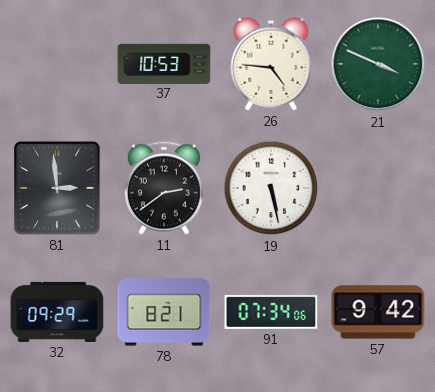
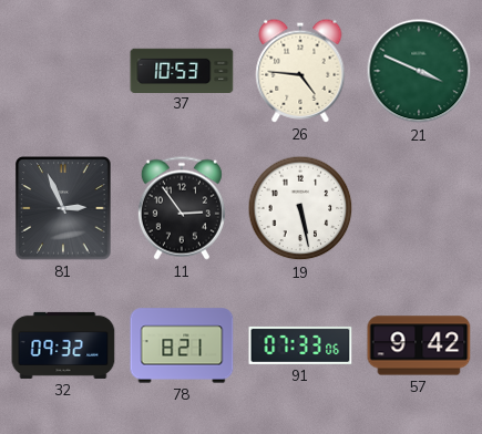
81: 2:59 -> 2:56 (63, 208)
11: 2:39 -> 2:54 (182, 208)
32: 09:29 -> 09:32 (63, 345)
91: 07:34 -> 07:33 (300, 345)
